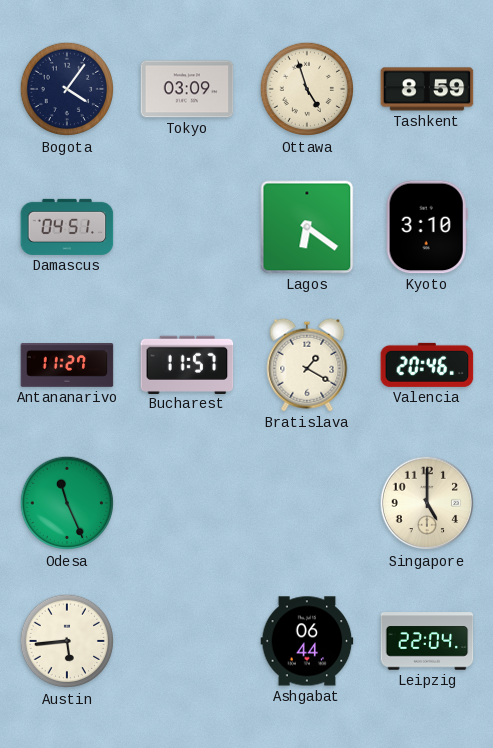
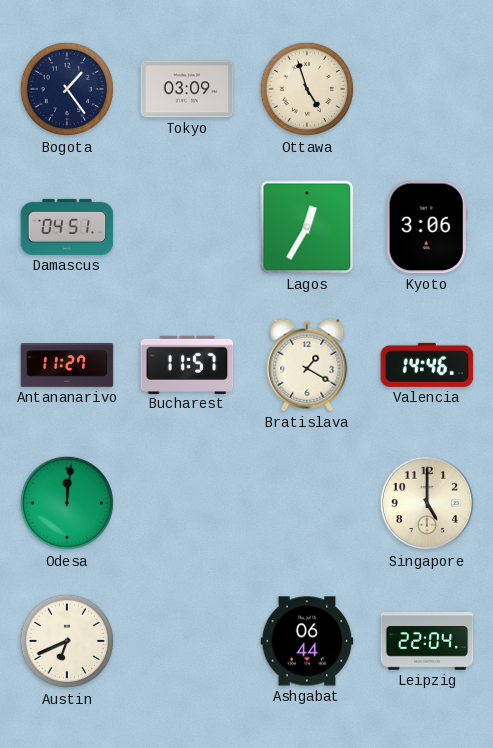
Bogota: 4:06 -> 1:24 (67, 89)
Tashkent: 8:59 -> none (427, 89)
Lagos: 6:21 -> 12:35 (307, 227)
Kyoto: 3:10 -> 3:06 (427, 227)
Valencia: 20:46 -> 14:46 (427, 365)
Odesa: 11:26 -> 12:01 (67, 503)
Austin: 5:44 -> 6:41 (67, 641)
